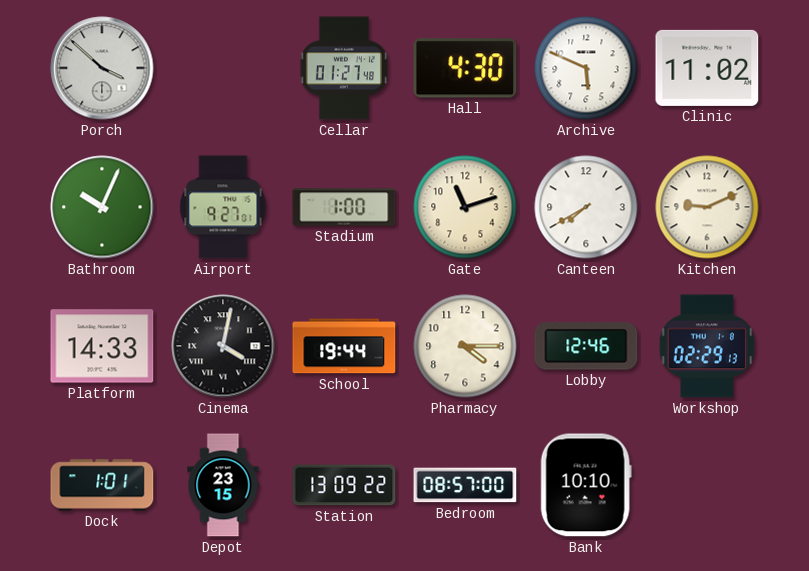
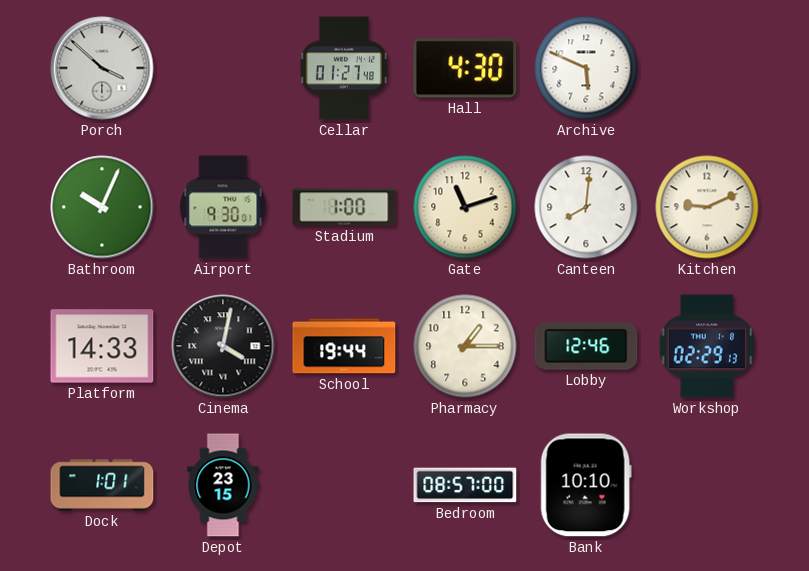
Clinic: 11:02 -> none (707, 68)
Airport: 9:27 -> 9:30 (223, 207)
Canteen: 7:40 -> 8:01 (586, 207)
Pharmacy: 4:15 -> 1:15 (465, 346)
Station: 13:09 -> none (344, 485)
